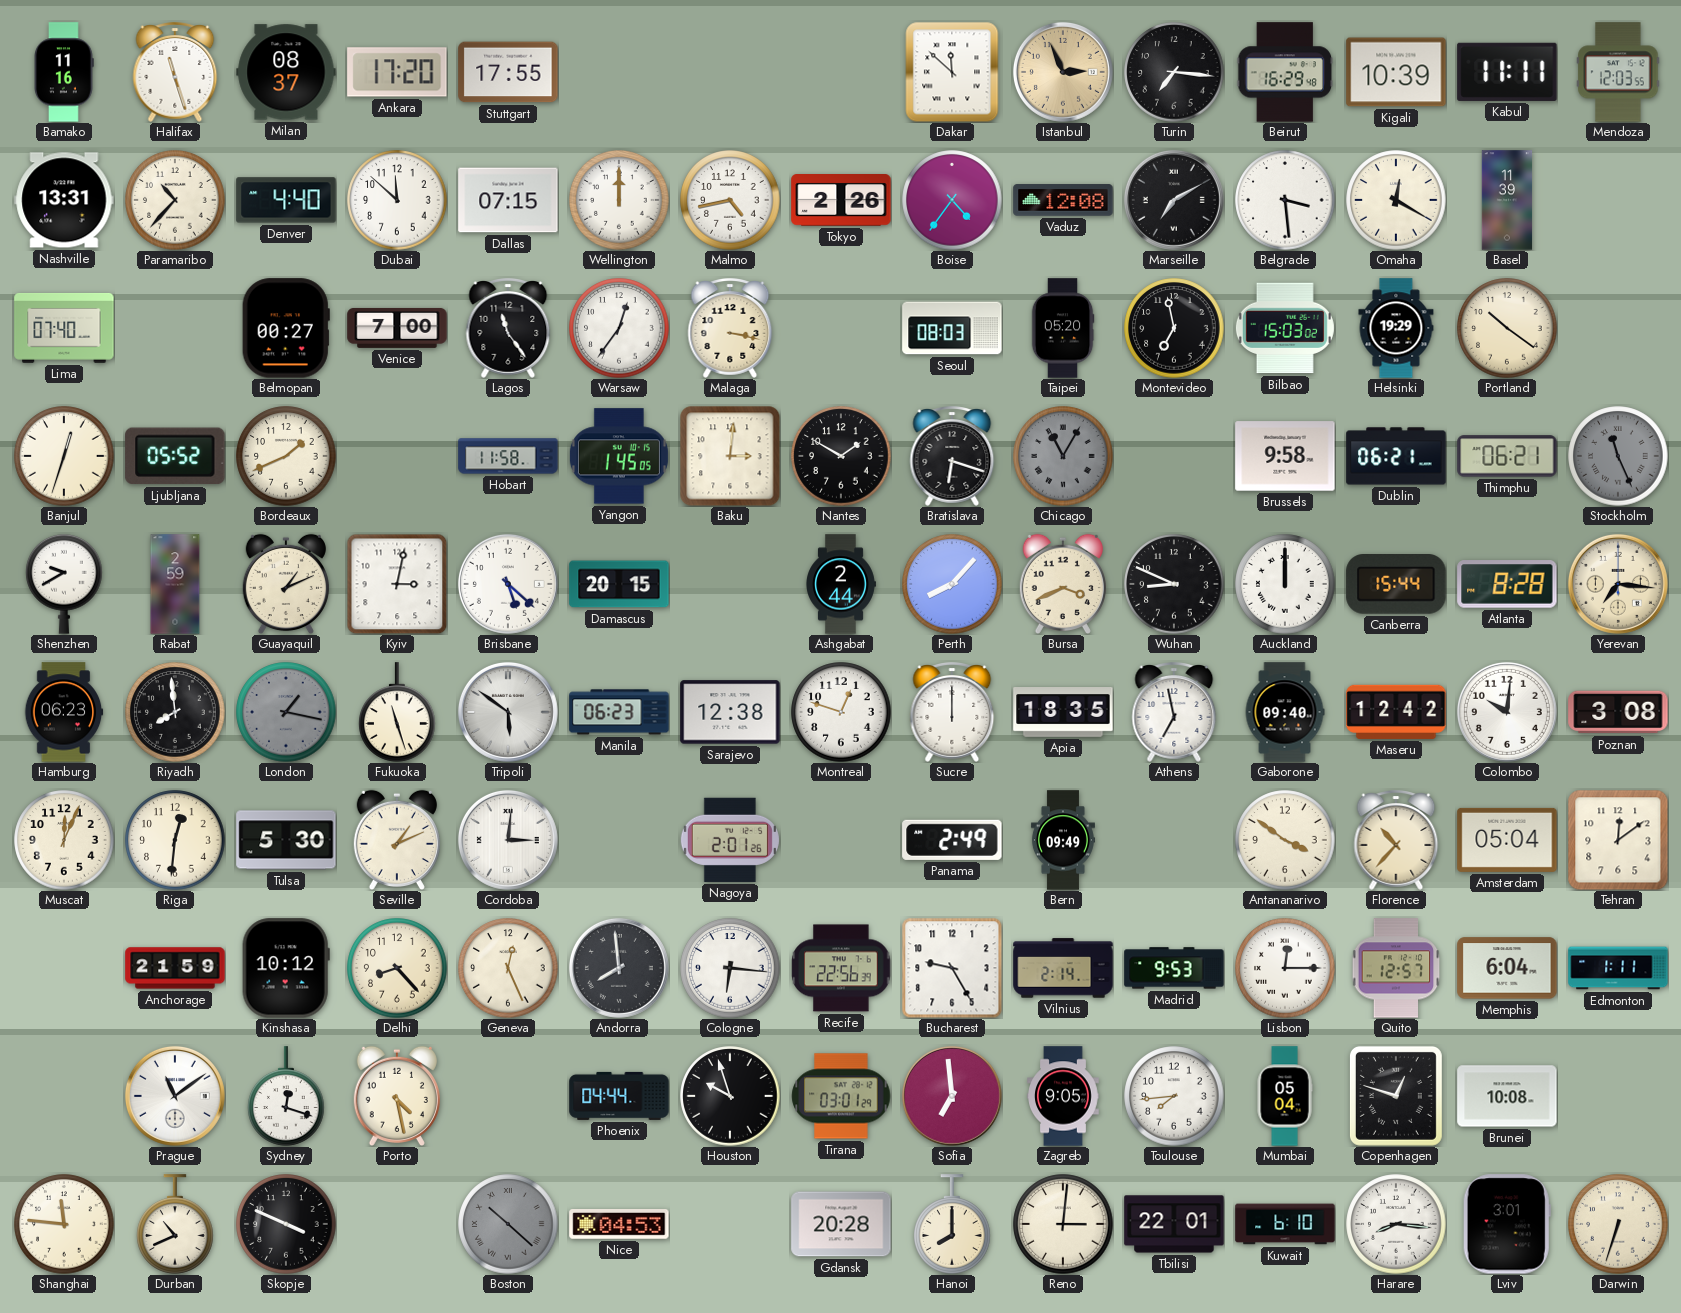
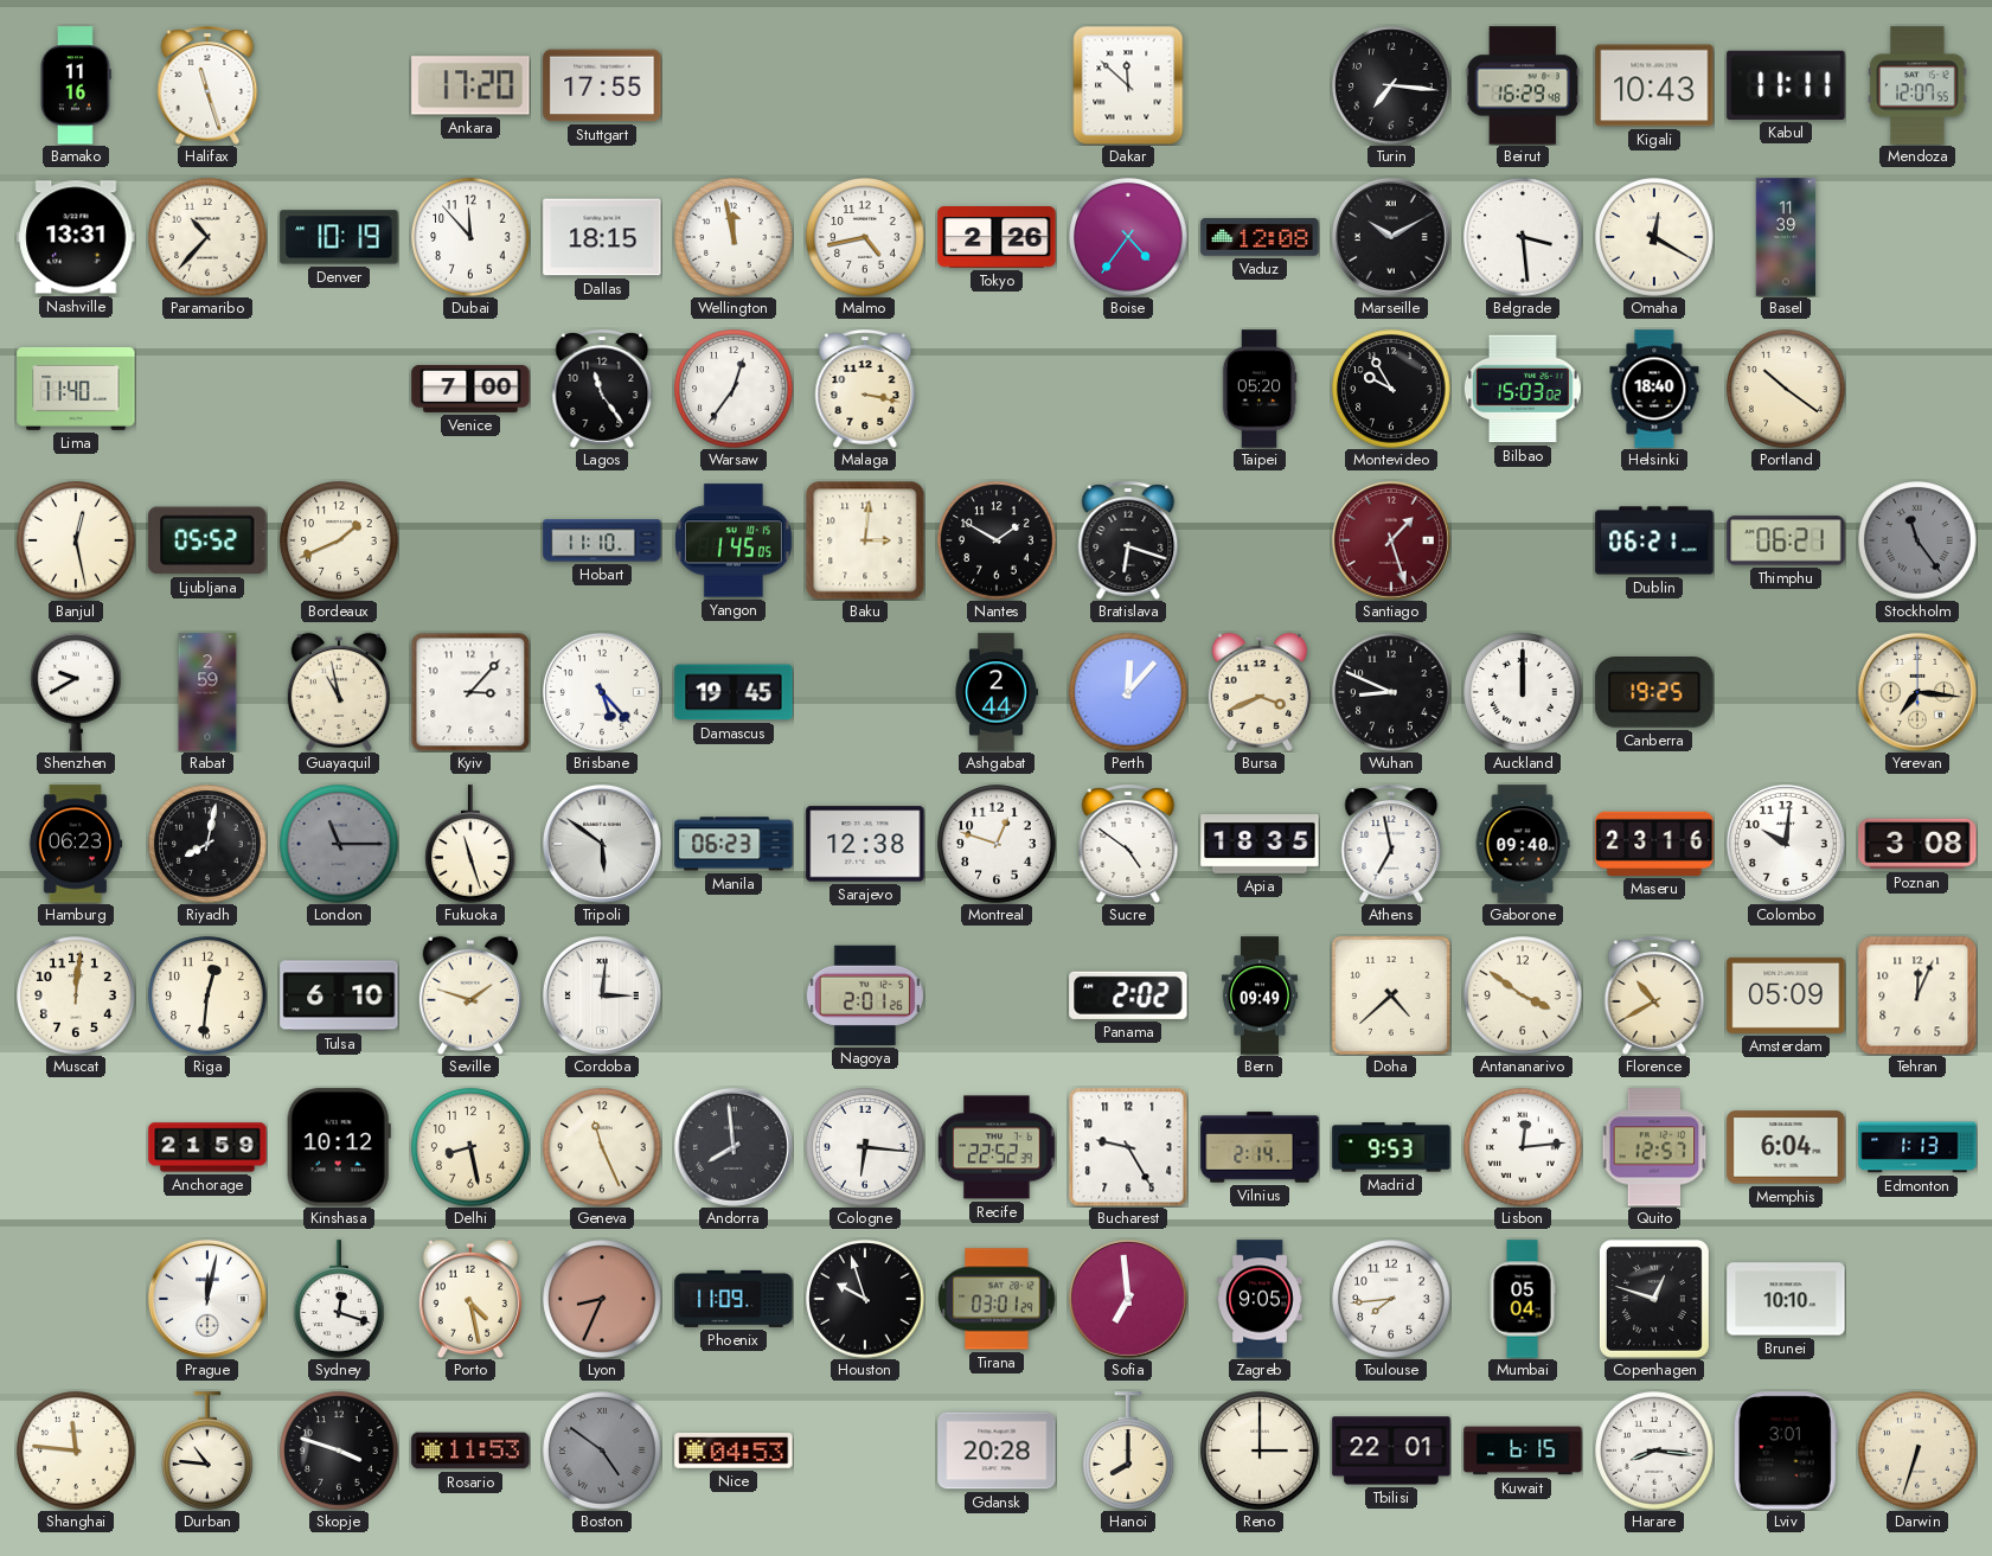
Milan: 08:37 -> none (286, 72)
Istanbul: 2:56 -> none (1063, 72)
Kigali: 10:39 -> 10:43 (1654, 85)
Mendoza: 12:03 -> 12:07 (1917, 85)
Denver: 4:40 -> 10:19 (339, 237)
Dubai: 11:52 -> 11:53 (470, 237)
Dallas: 07:15 -> 18:15 (602, 237)
Wellington: 12:00 -> 11:58 (734, 237)
Marseille: 7:10 -> 10:10 (1391, 237)
Lima: 07:40 -> 11:40 (76, 389)
Belmopan: 00:27 -> none (286, 328)
Seoul: 08:03 -> none (952, 328)
Montevideo: 6:58 -> 9:55 (1391, 389)
Helsinki: 19:29 -> 18:40 (1654, 389)
Banjul: 12:33 -> 12:28 (76, 540)
Hobart: 11:58 -> 11:10 (602, 540)
Chicago: 11:05 -> none (1063, 456)
Santiago: none -> 1:27 (1391, 540)
Brussels: 9:58 -> none (1285, 456)
Stockholm: 11:26 -> 11:24 (1917, 540)
Guayaquil: 1:11 -> 10:58 (339, 692)
Kyiv: 3:02 -> 3:07 (470, 692)
Brisbane: 5:22 -> 5:23 (602, 692)
Damascus: 20:15 -> 19:45 (734, 692)
Perth: 8:07 -> 12:07 (1128, 692)
Canberra: 15:44 -> 19:25 (1654, 693)
Atlanta: 8:28 -> none (1507, 584)
Riyadh: 7:59 -> 8:02 (207, 844)
London: 1:17 -> 11:15 (339, 844)
Sucre: 12:00 -> 4:51 (1128, 844)
Maseru: 12:42 -> 23:16 (1654, 844)
Muscat: 12:04 -> 12:01 (76, 995)
Tulsa: 5:30 -> 6:10 (339, 995)
Seville: 1:11 -> 1:48 (470, 995)
Panama: 2:49 -> 2:02 (1128, 995)
Doha: none -> 4:38 (1391, 995)
Florence: 10:37 -> 10:40 (1654, 995)
Amsterdam: 05:04 -> 05:09 (1786, 995)
Tehran: 12:09 -> 12:04 (1917, 995)
Delhi: 8:23 -> 8:28 (470, 1147)
Geneva: 12:26 -> 11:26 (602, 1147)
Recife: 22:56 -> 22:52 (997, 1147)
Lisbon: 12:15 -> 12:14 (1523, 1147)
Edmonton: 1:11 -> 1:13 (1917, 1147)
Prague: 11:09 -> 12:02 (207, 1299)
Lyon: none -> 8:34 (602, 1299)
Phoenix: 04:44 -> 11:09 (734, 1299)
Brunei: 10:08 -> 10:10 (1786, 1299)
Durban: 10:41 -> 10:46 (207, 1451)
Skopje: 3:49 -> 3:48 (339, 1451)
Rosario: none -> 11:53 (470, 1451)
Boston: 10:22 -> 4:51 (602, 1451)
Reno: 3:01 -> 3:00 (1260, 1451)
Kuwait: 6:10 -> 6:15 (1523, 1451)
